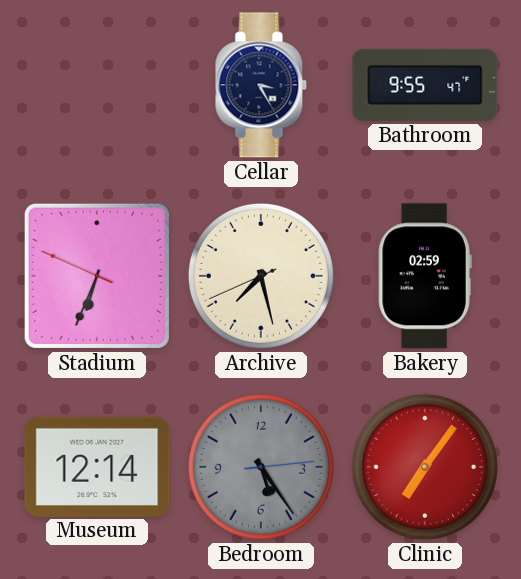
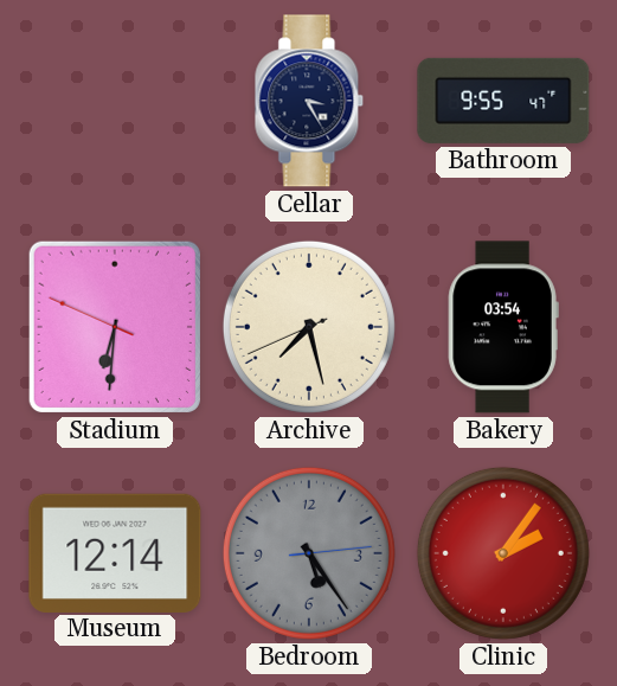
Stadium: 6:33 -> 6:30 (115, 327)
Bakery: 02:59 -> 03:54 (503, 327)
Clinic: 7:06 -> 2:06 (503, 553)
